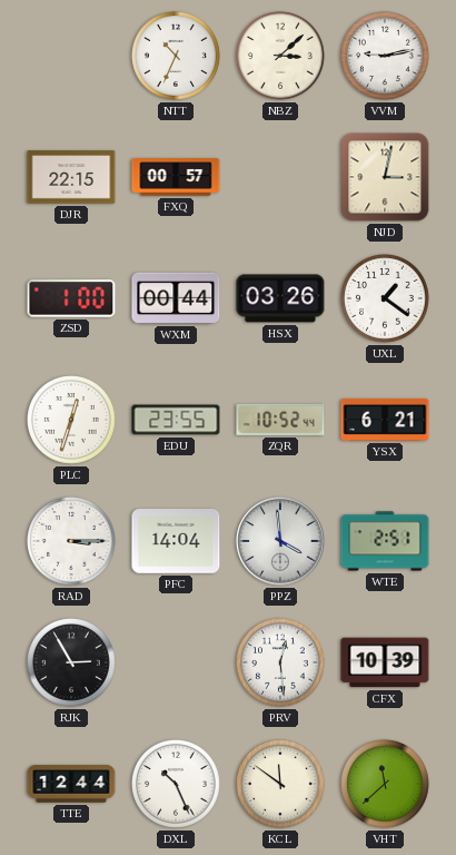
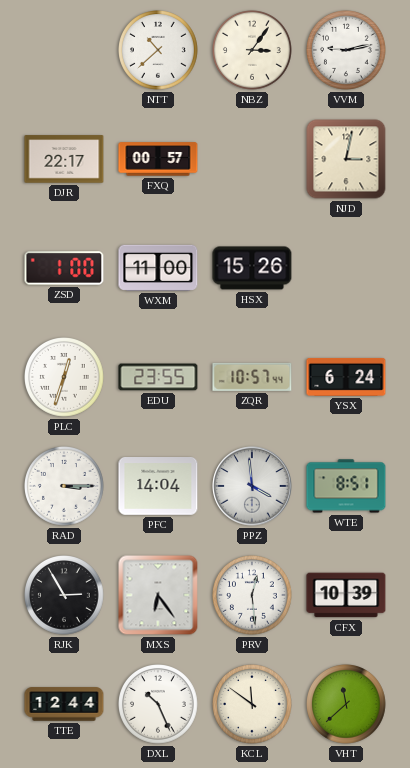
NTT: 10:34 -> 10:38 (159, 51)
NBZ: 3:08 -> 3:06 (253, 51)
DJR: 22:15 -> 22:17 (64, 159)
WXM: 00:44 -> 11:00 (158, 268)
HSX: 03:26 -> 15:26 (252, 268)
UXL: 1:21 -> none (386, 299)
ZQR: 10:52 -> 10:57 (252, 377)
YSX: 6:21 -> 6:24 (346, 377)
WTE: 2:51 -> 8:51 (346, 486)
MXS: none -> 6:24 (158, 595)
